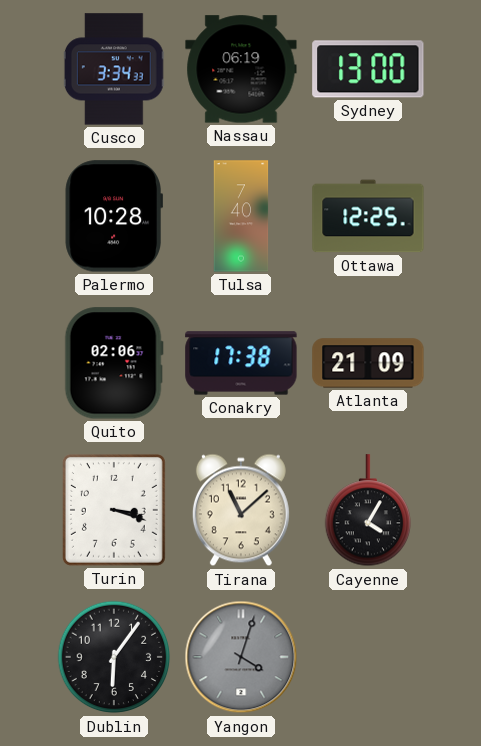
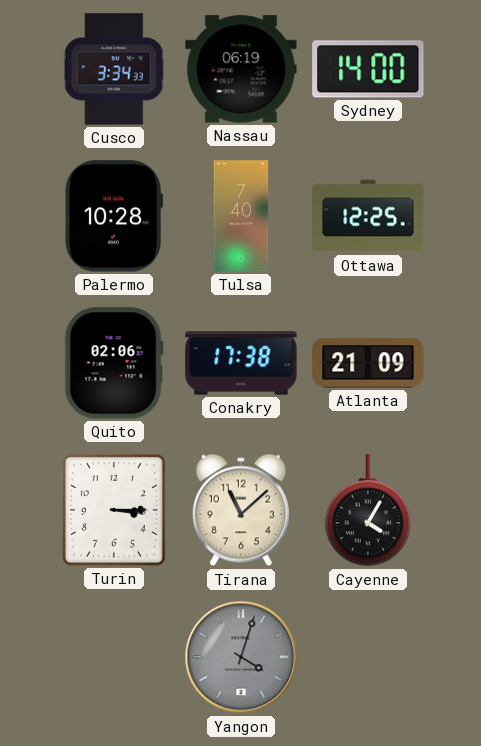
Sydney: 13:00 -> 14:00 (368, 69)
Turin: 3:18 -> 3:15 (114, 510)
Dublin: 6:06 -> none (114, 657)
